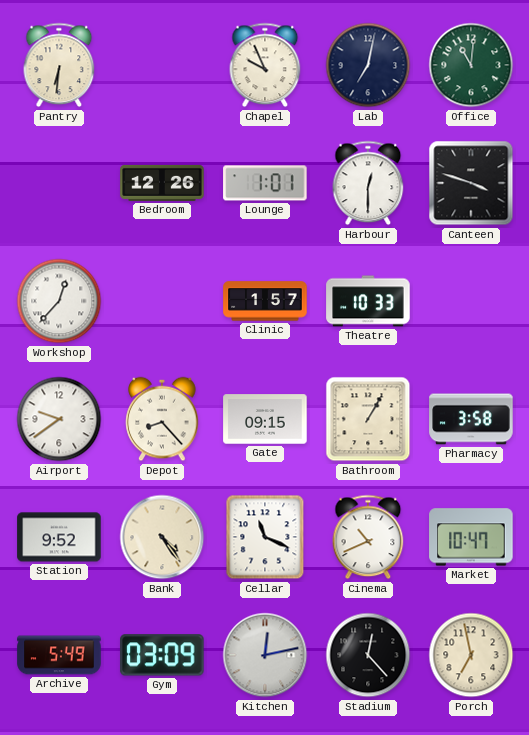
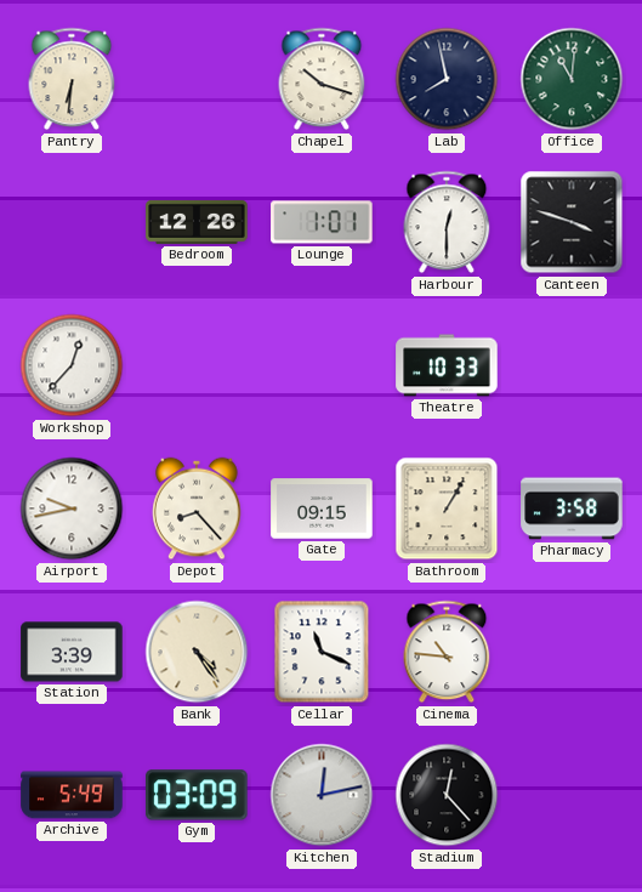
Chapel: 9:56 -> 10:18 (322, 79)
Lab: 7:02 -> 7:58 (447, 79)
Clinic: 1:57 -> none (265, 301)
Airport: 9:39 -> 9:43 (72, 509)
Station: 9:52 -> 3:39 (72, 652)
Cinema: 10:41 -> 10:46 (447, 652)
Market: 10:47 -> none (471, 537)
Porch: 6:58 -> none (471, 655)
